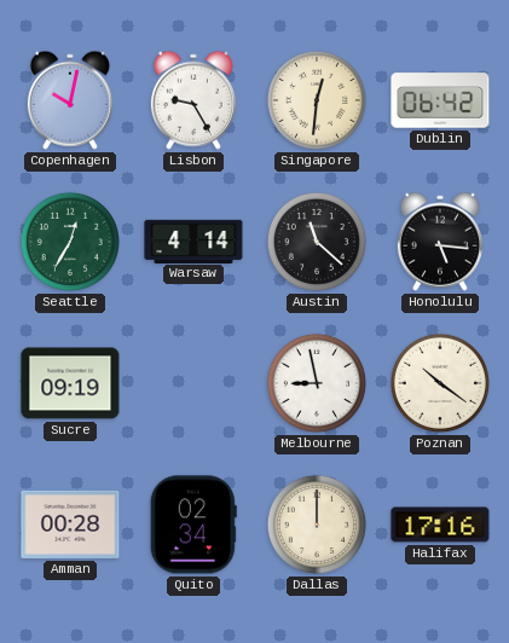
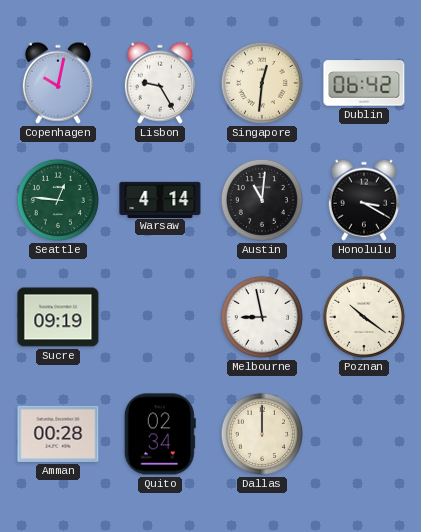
Seattle: 12:35 -> 12:46 (58, 200)
Austin: 11:22 -> 11:01 (262, 200)
Honolulu: 5:16 -> 3:20 (364, 200)
Halifax: 17:16 -> none (440, 525)
